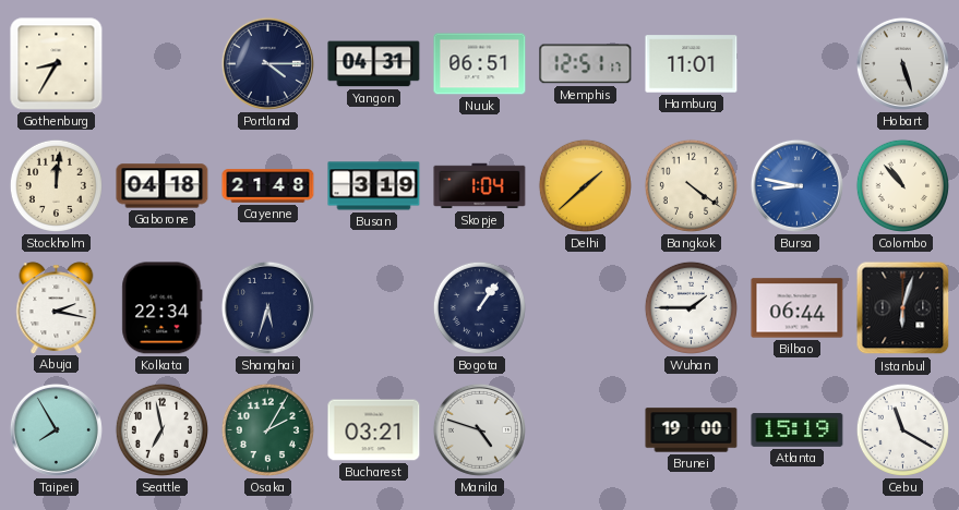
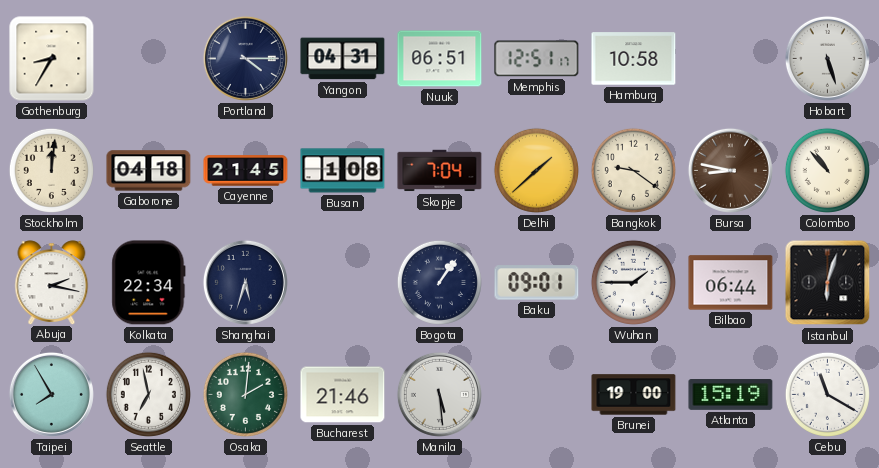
Hamburg: 11:01 -> 10:58 (634, 59)
Cayenne: 21:48 -> 21:45 (246, 171)
Busan: 3:19 -> 1:08 (343, 171)
Skopje: 1:04 -> 7:04 (440, 171)
Bangkok: 4:21 -> 9:21 (633, 170)
Bursa dial: blue -> brown (730, 170)
Baku: none -> 09:01 (537, 283)
Osaka: 2:05 -> 2:01 (245, 394)
Bucharest: 03:21 -> 21:46 (343, 395)
Manila: 4:48 -> 5:29 (439, 394)
